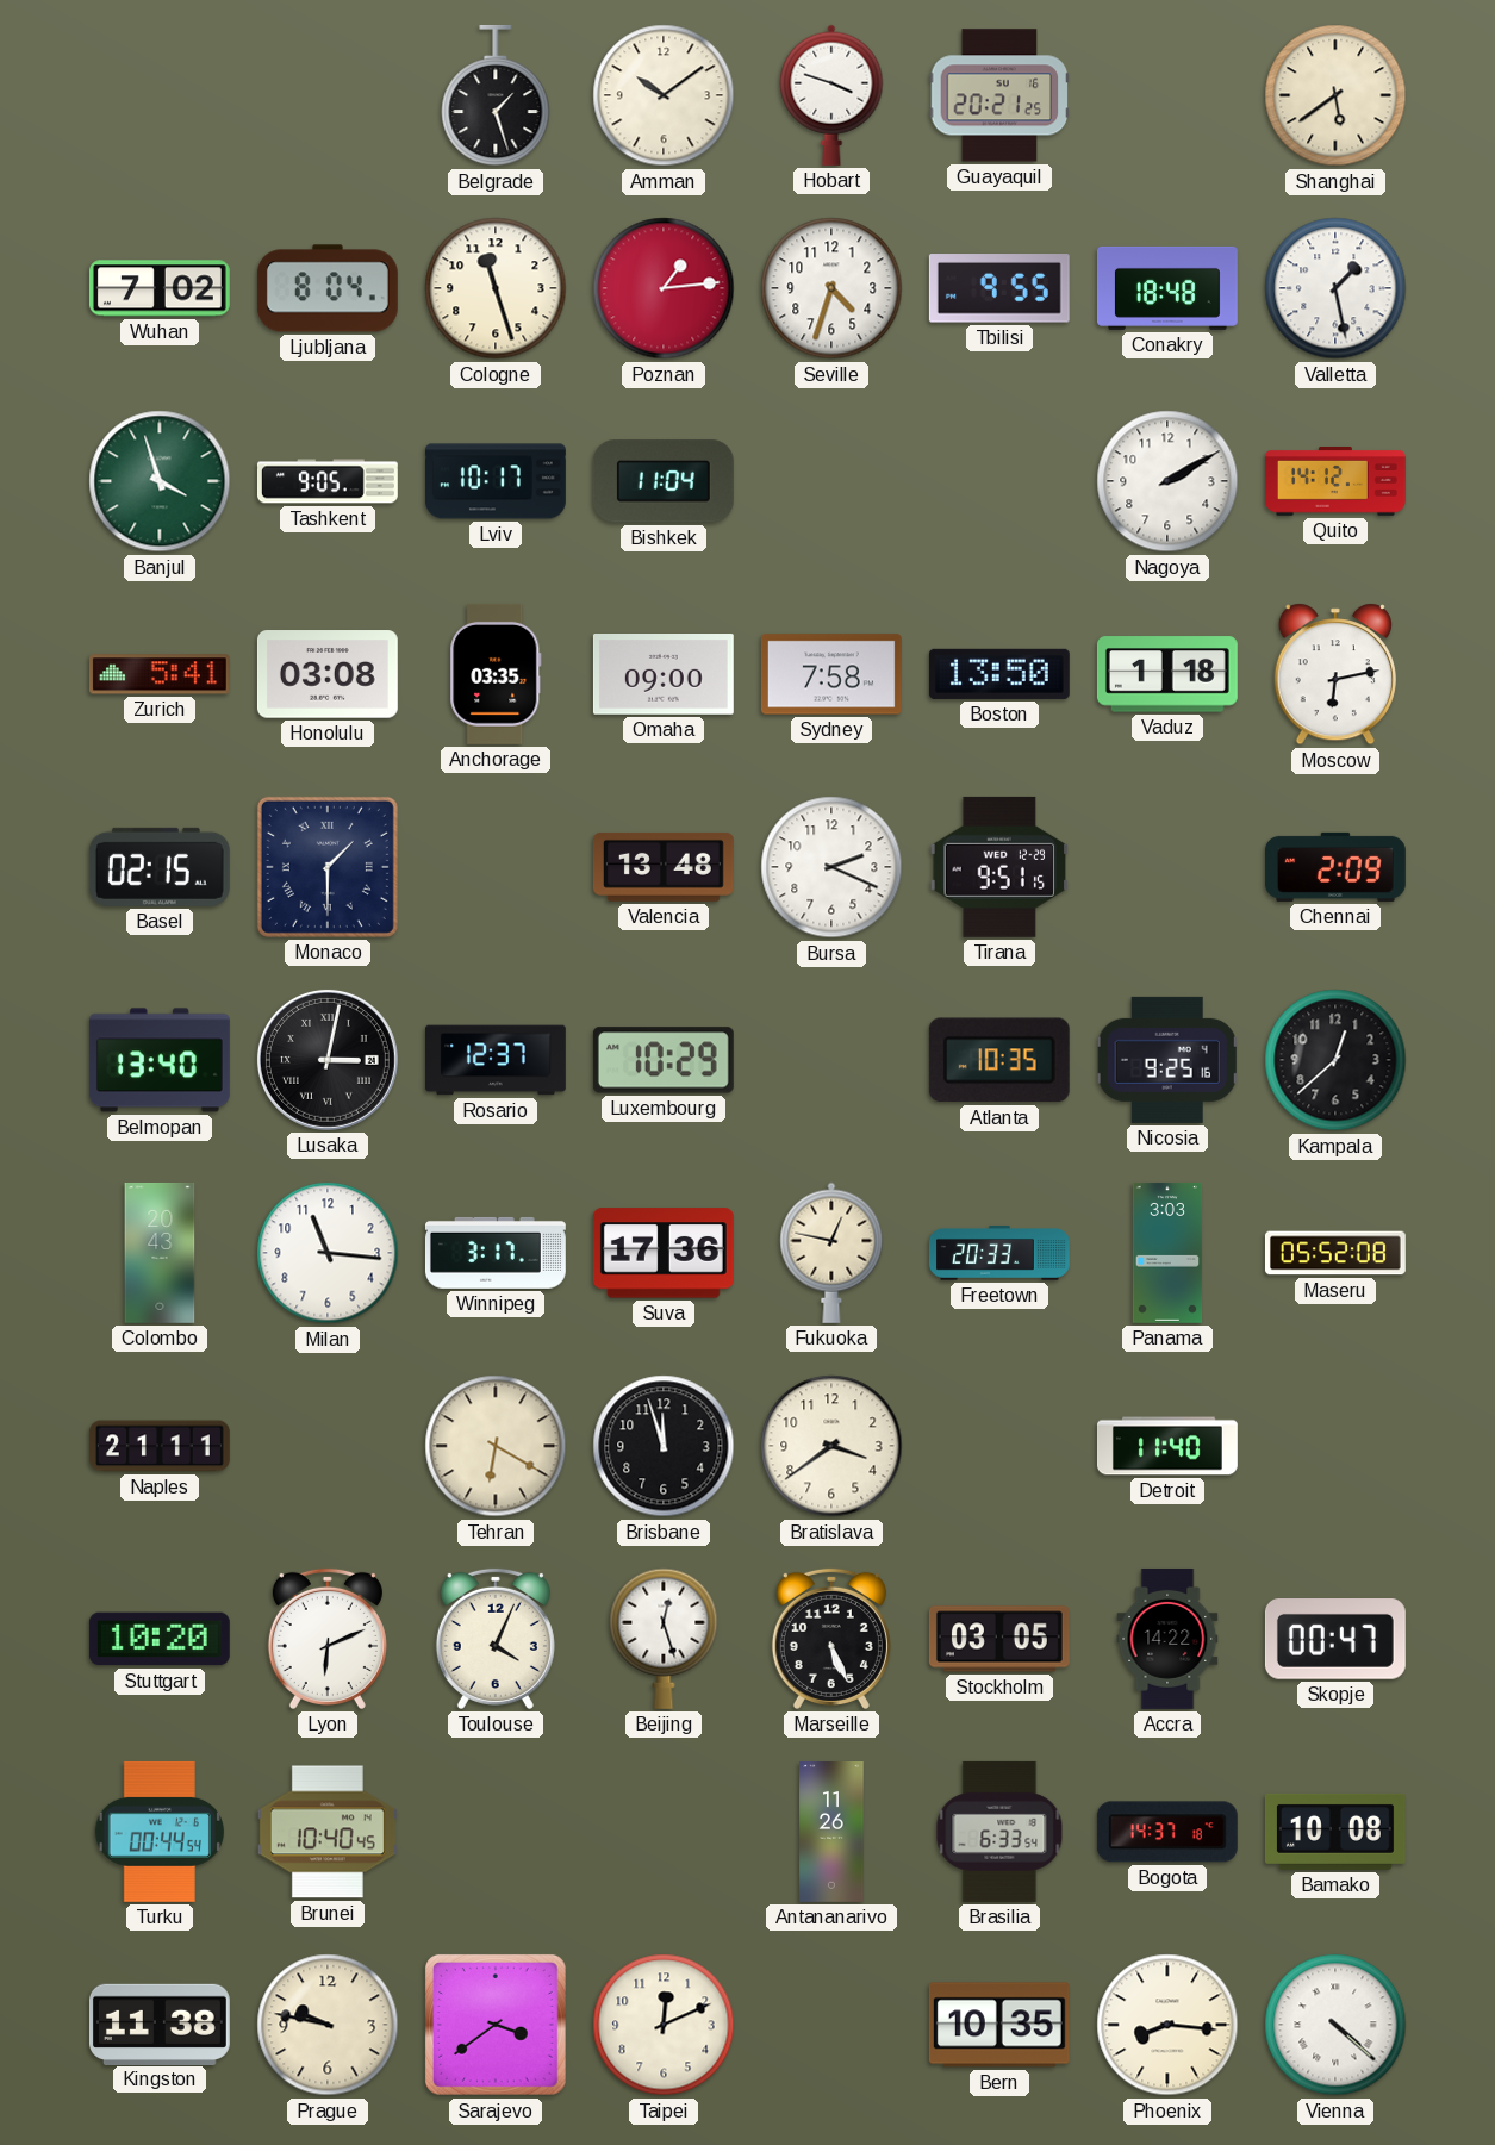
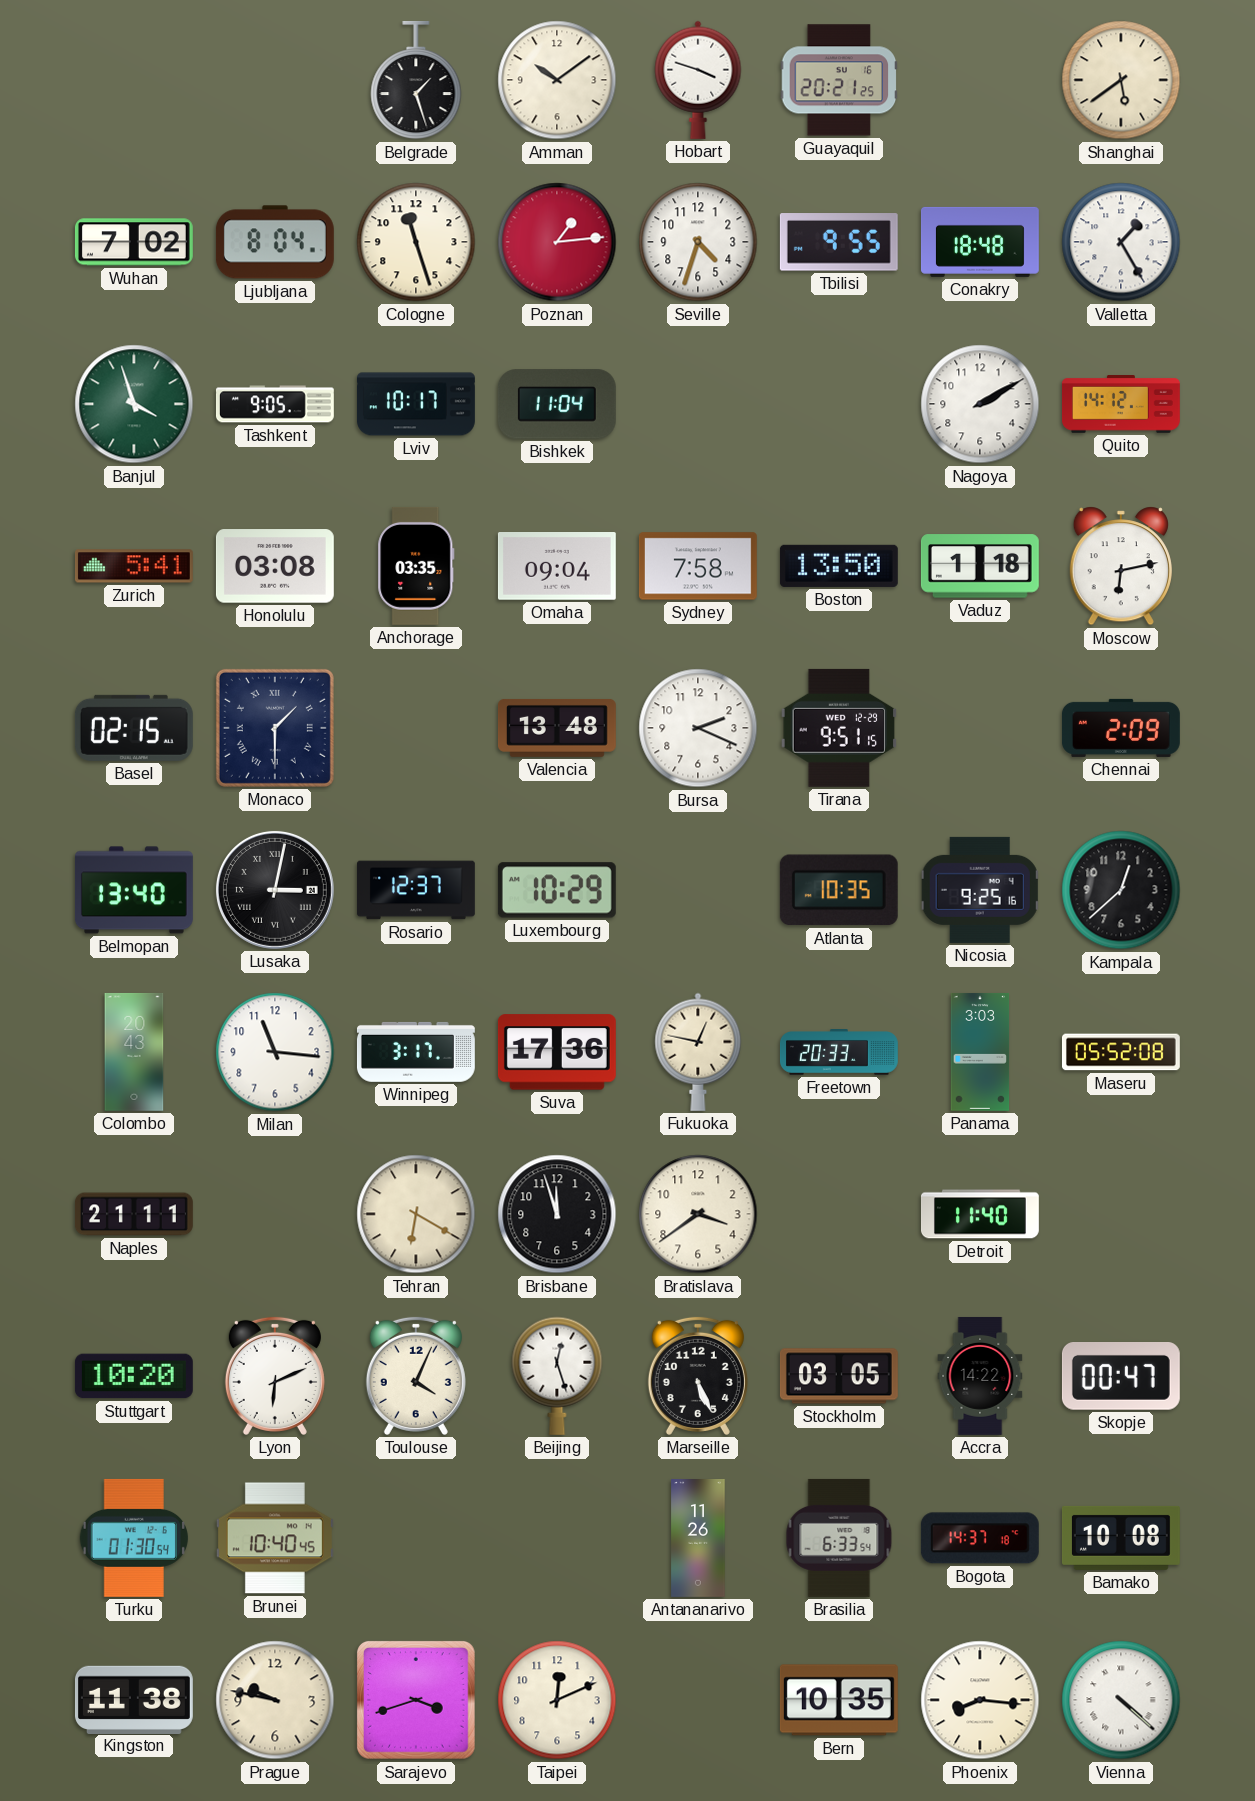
Valletta: 1:28 -> 1:25 (1121, 242)
Omaha: 09:00 -> 09:04 (557, 567)
Turku: 00:44 -> 01:30 (134, 1538)
Sarajevo: 3:39 -> 3:42 (417, 1701)
